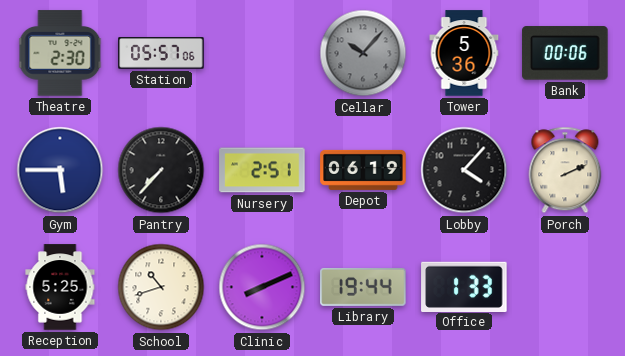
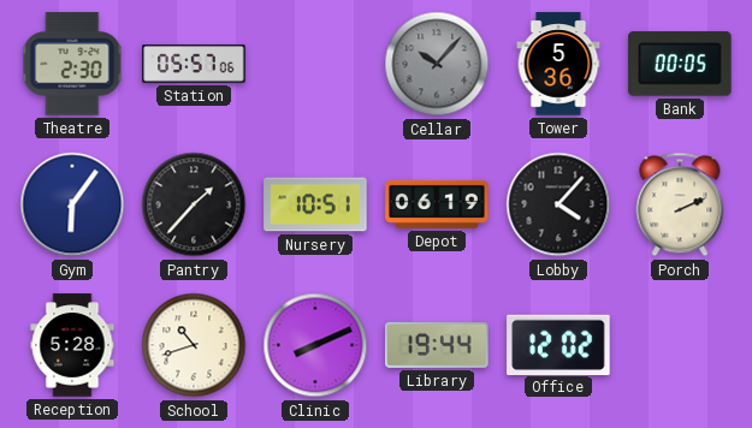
Bank: 00:06 -> 00:05 (680, 64)
Gym: 5:45 -> 6:06 (72, 204)
Pantry: 7:37 -> 1:37 (194, 204)
Nursery: 2:51 -> 10:51 (315, 204)
Reception: 5:25 -> 5:28 (72, 345)
Office: 1:33 -> 12:02 (558, 344)
